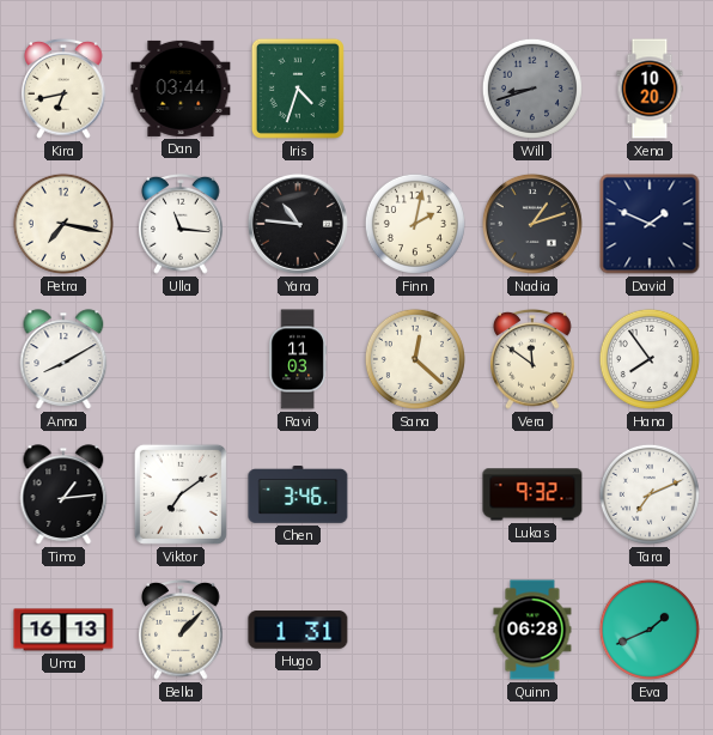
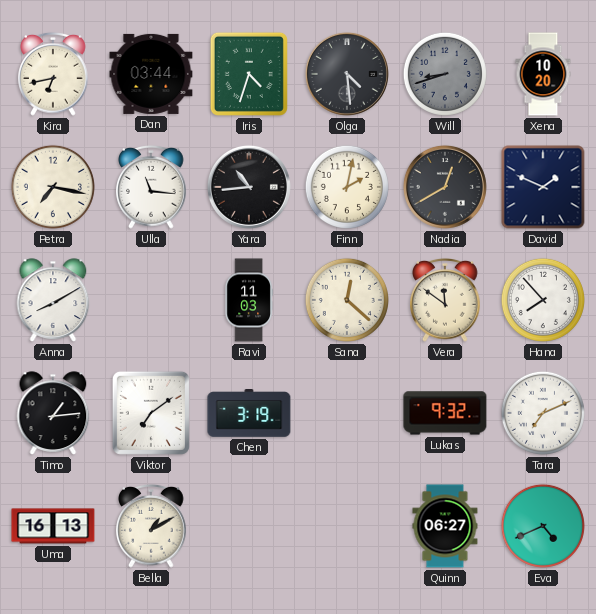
Olga: none -> 4:29 (347, 74)
Yara: 10:46 -> 10:44 (249, 187)
Nadia: 1:12 -> 12:40 (445, 187)
Hana: 7:54 -> 7:53 (543, 300)
Chen: 3:46 -> 3:19 (249, 414)
Bella: 1:07 -> 1:10 (151, 526)
Hugo: 1:31 -> none (298, 630)
Quinn: 06:28 -> 06:27 (445, 526)
Eva: 1:41 -> 4:41 (543, 526)
